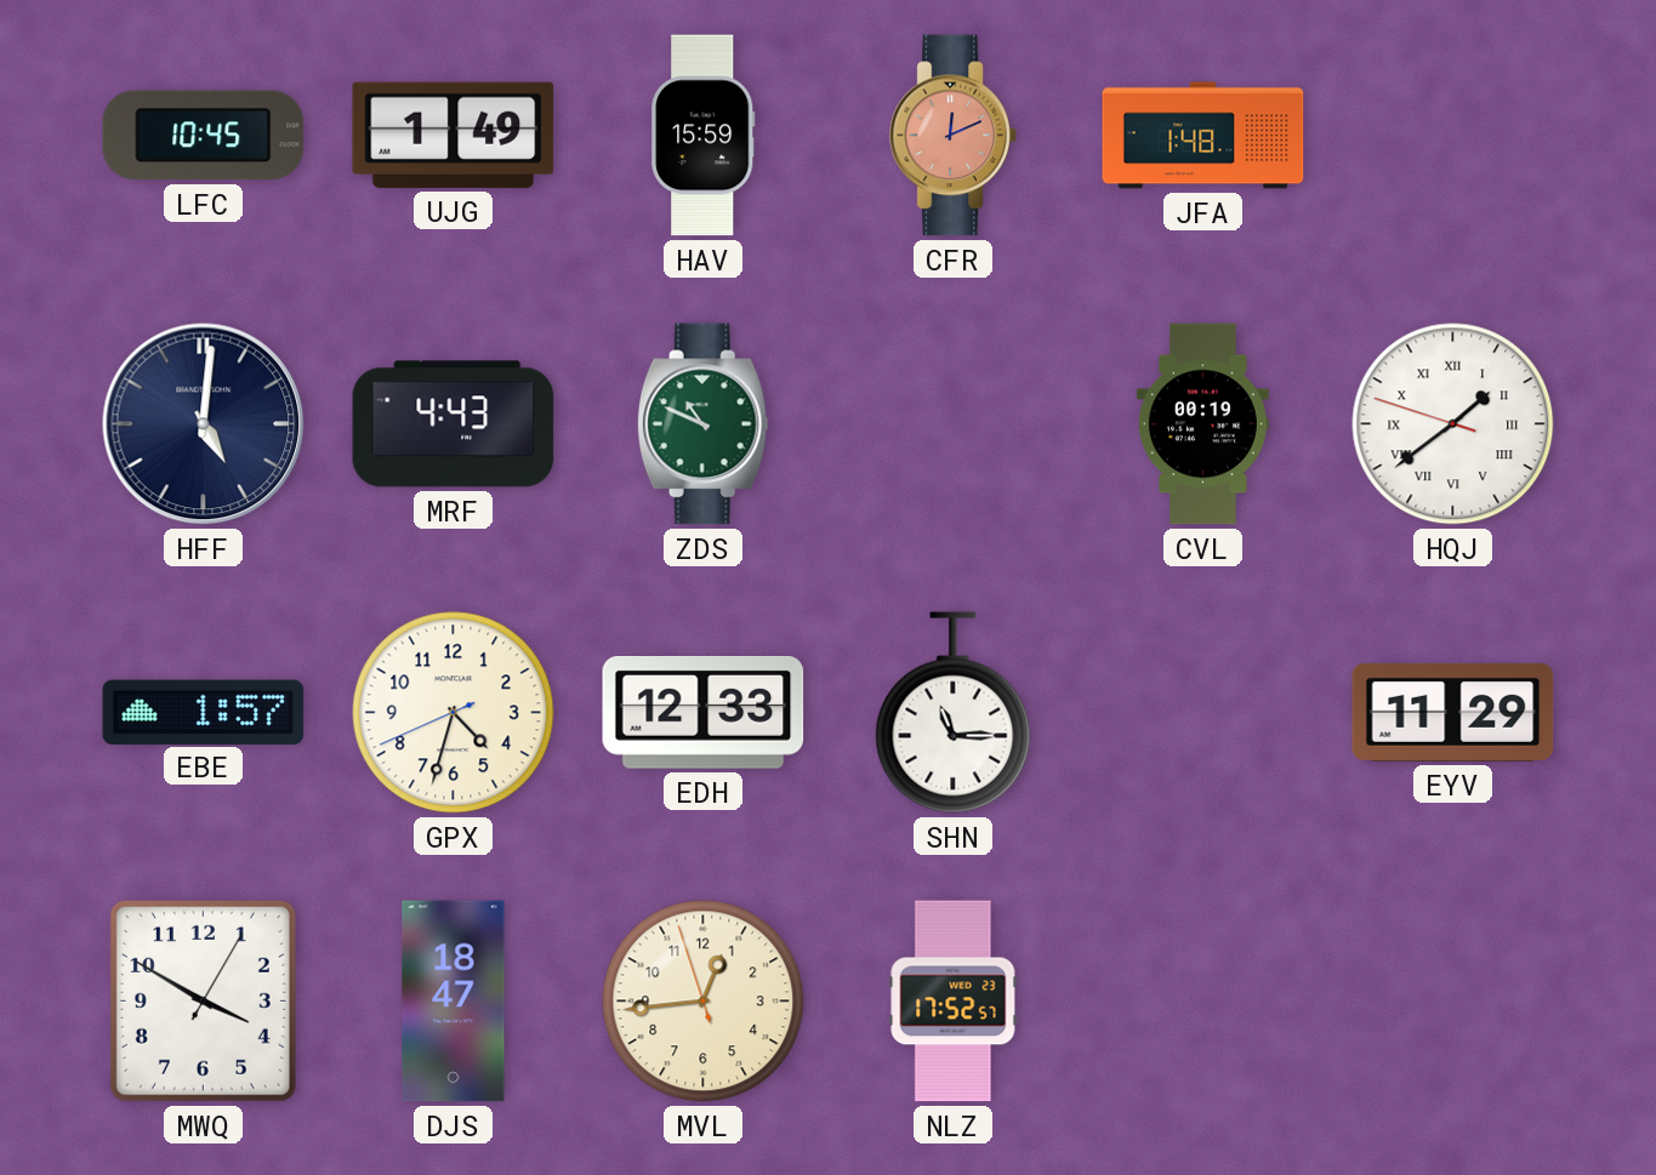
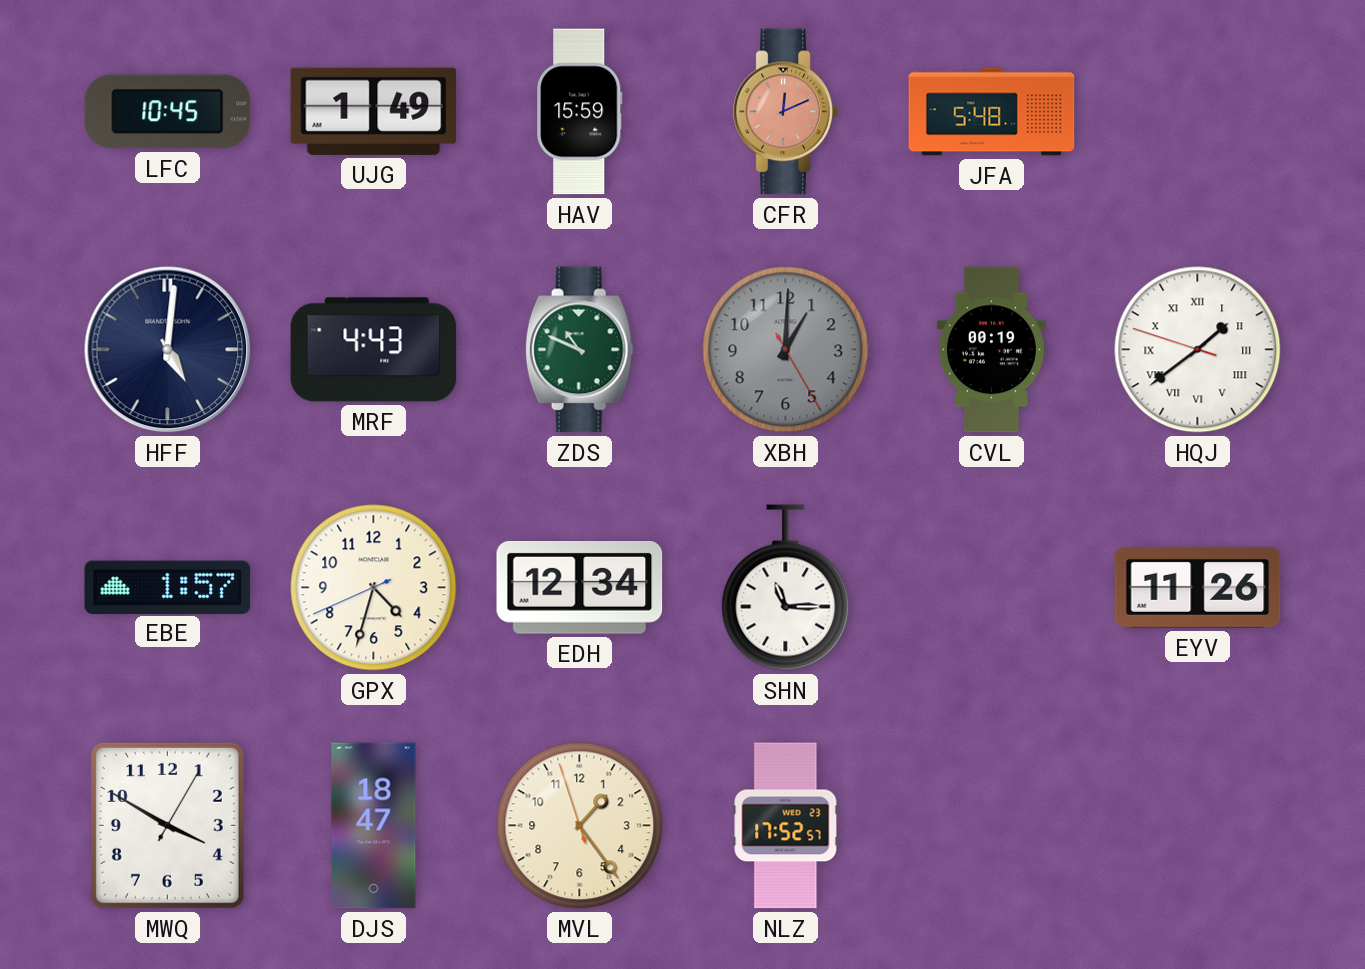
JFA: 1:48 -> 5:48 (992, 112)
XBH: none -> 1:00 (786, 350)
EDH: 12:33 -> 12:34 (580, 588)
EYV: 11:29 -> 11:26 (1198, 587)
MVL: 12:43 -> 1:23 (580, 826)
